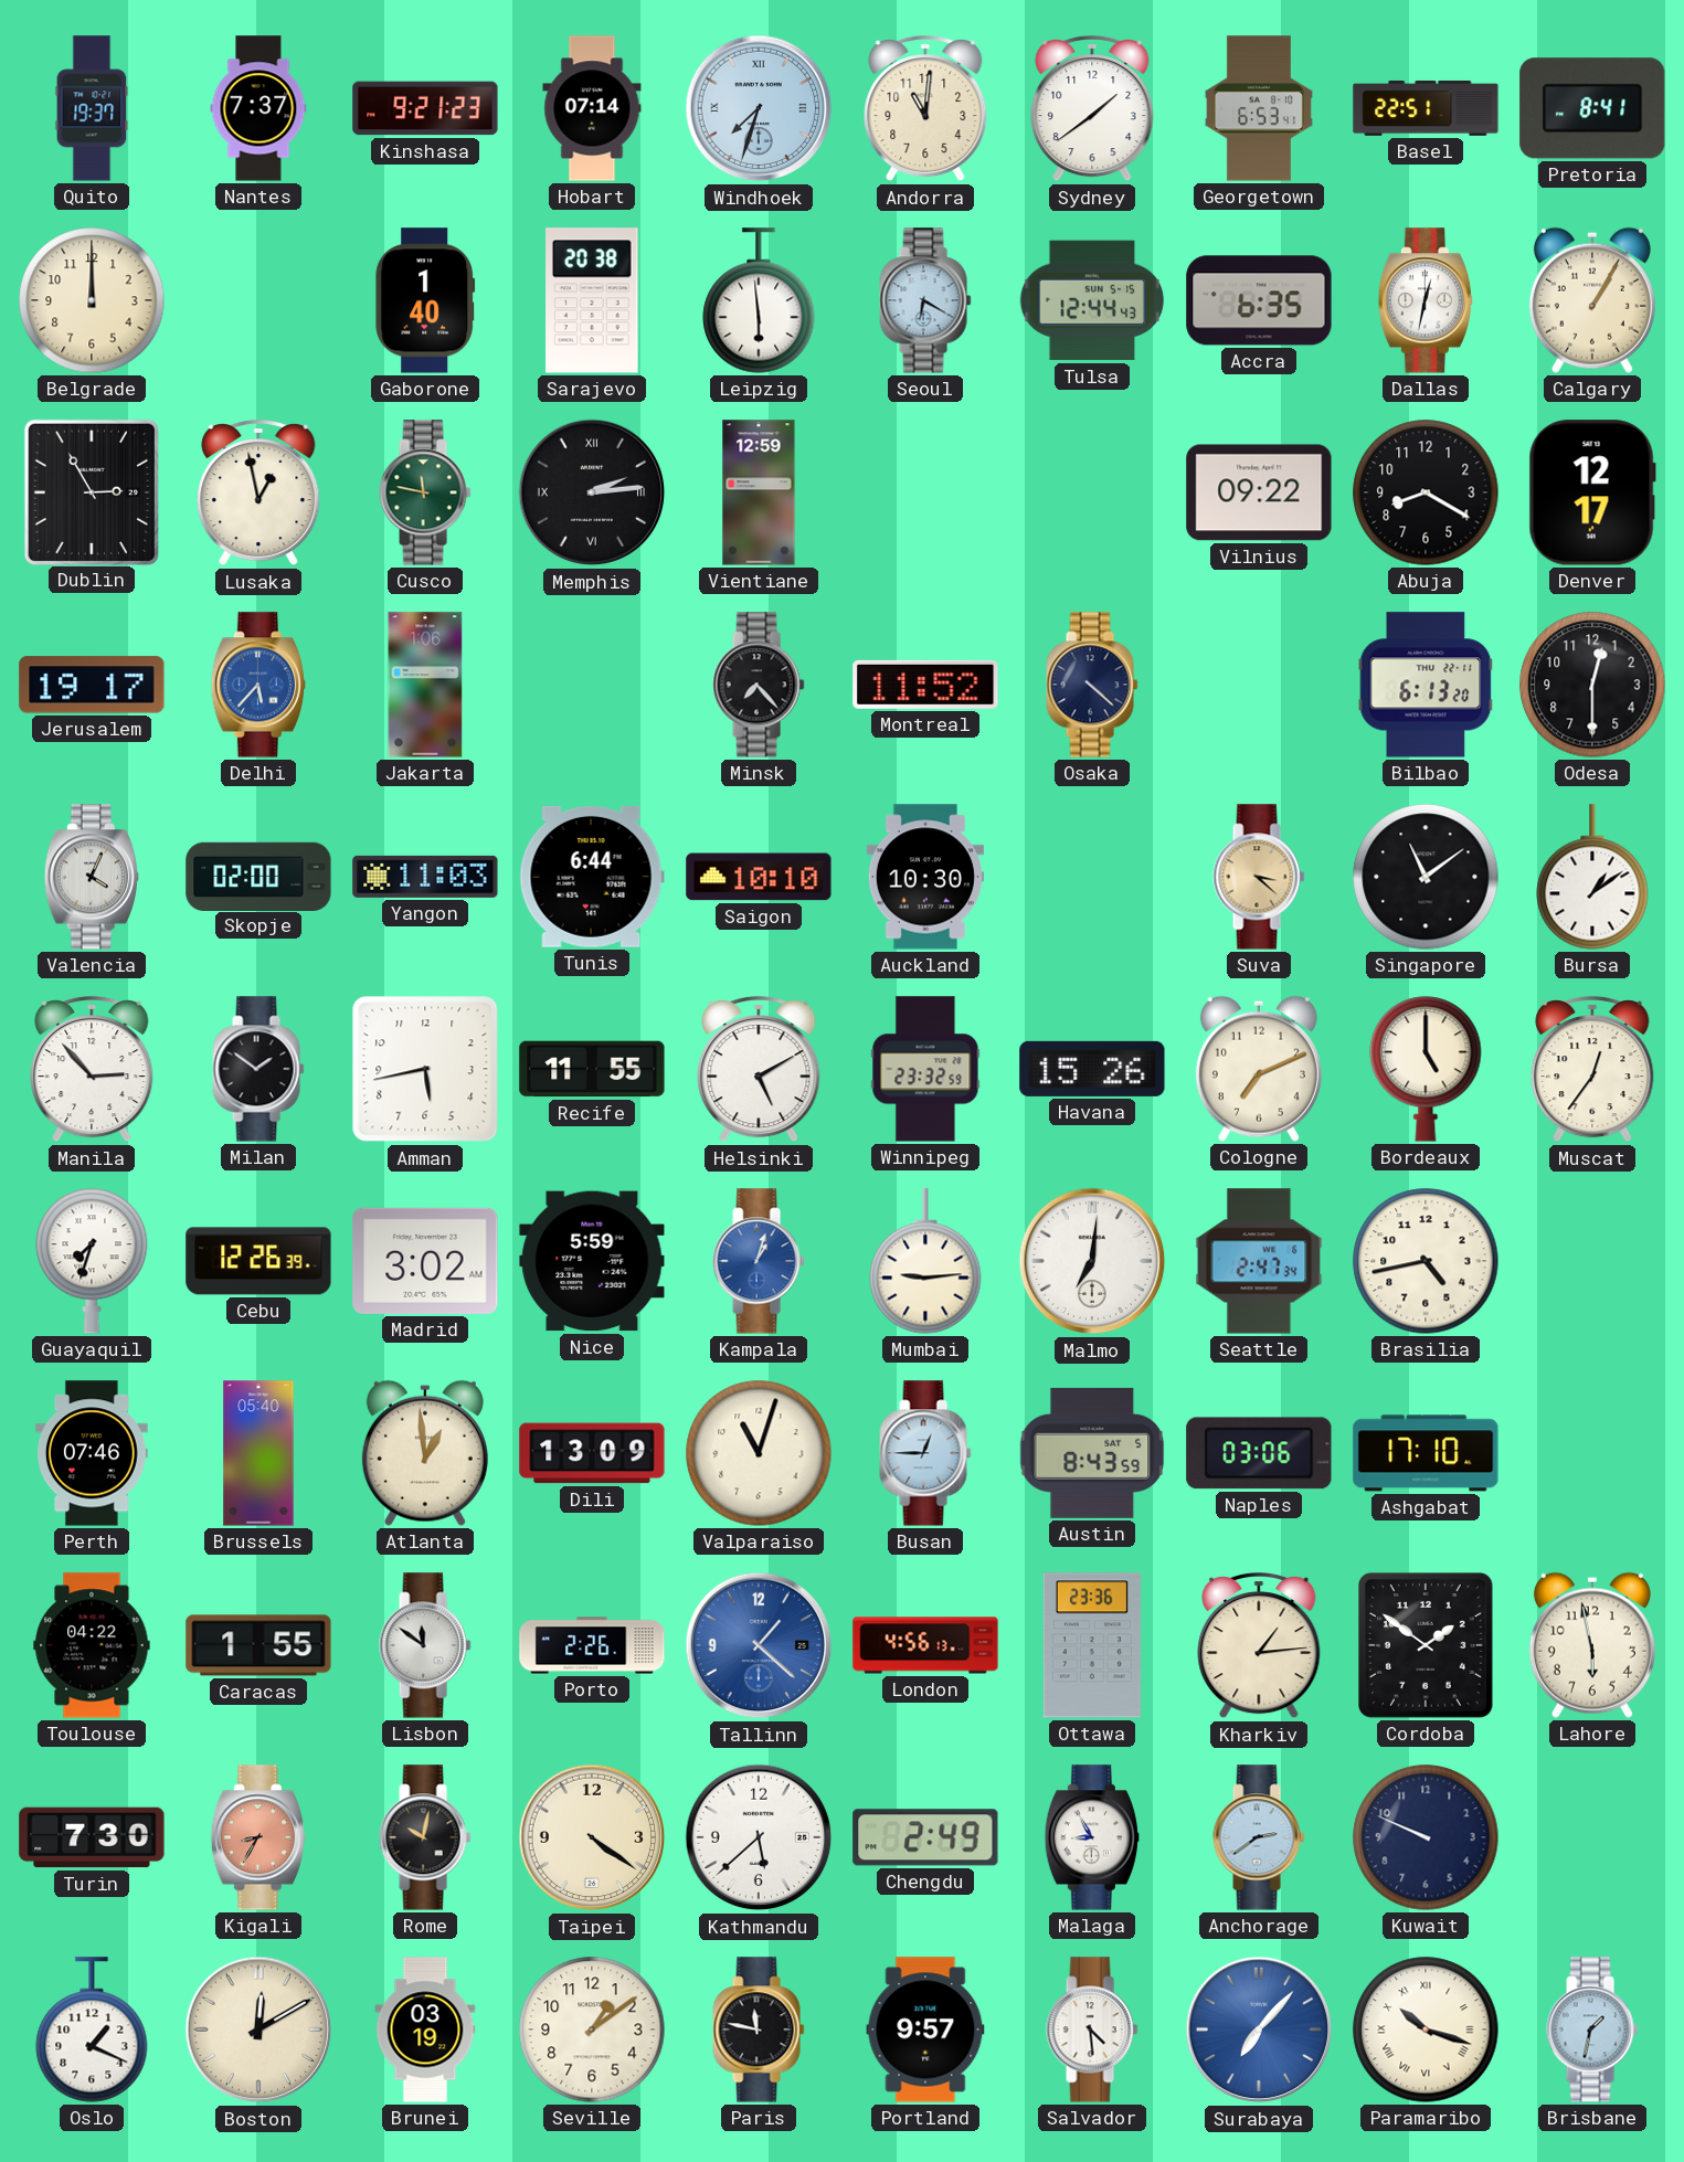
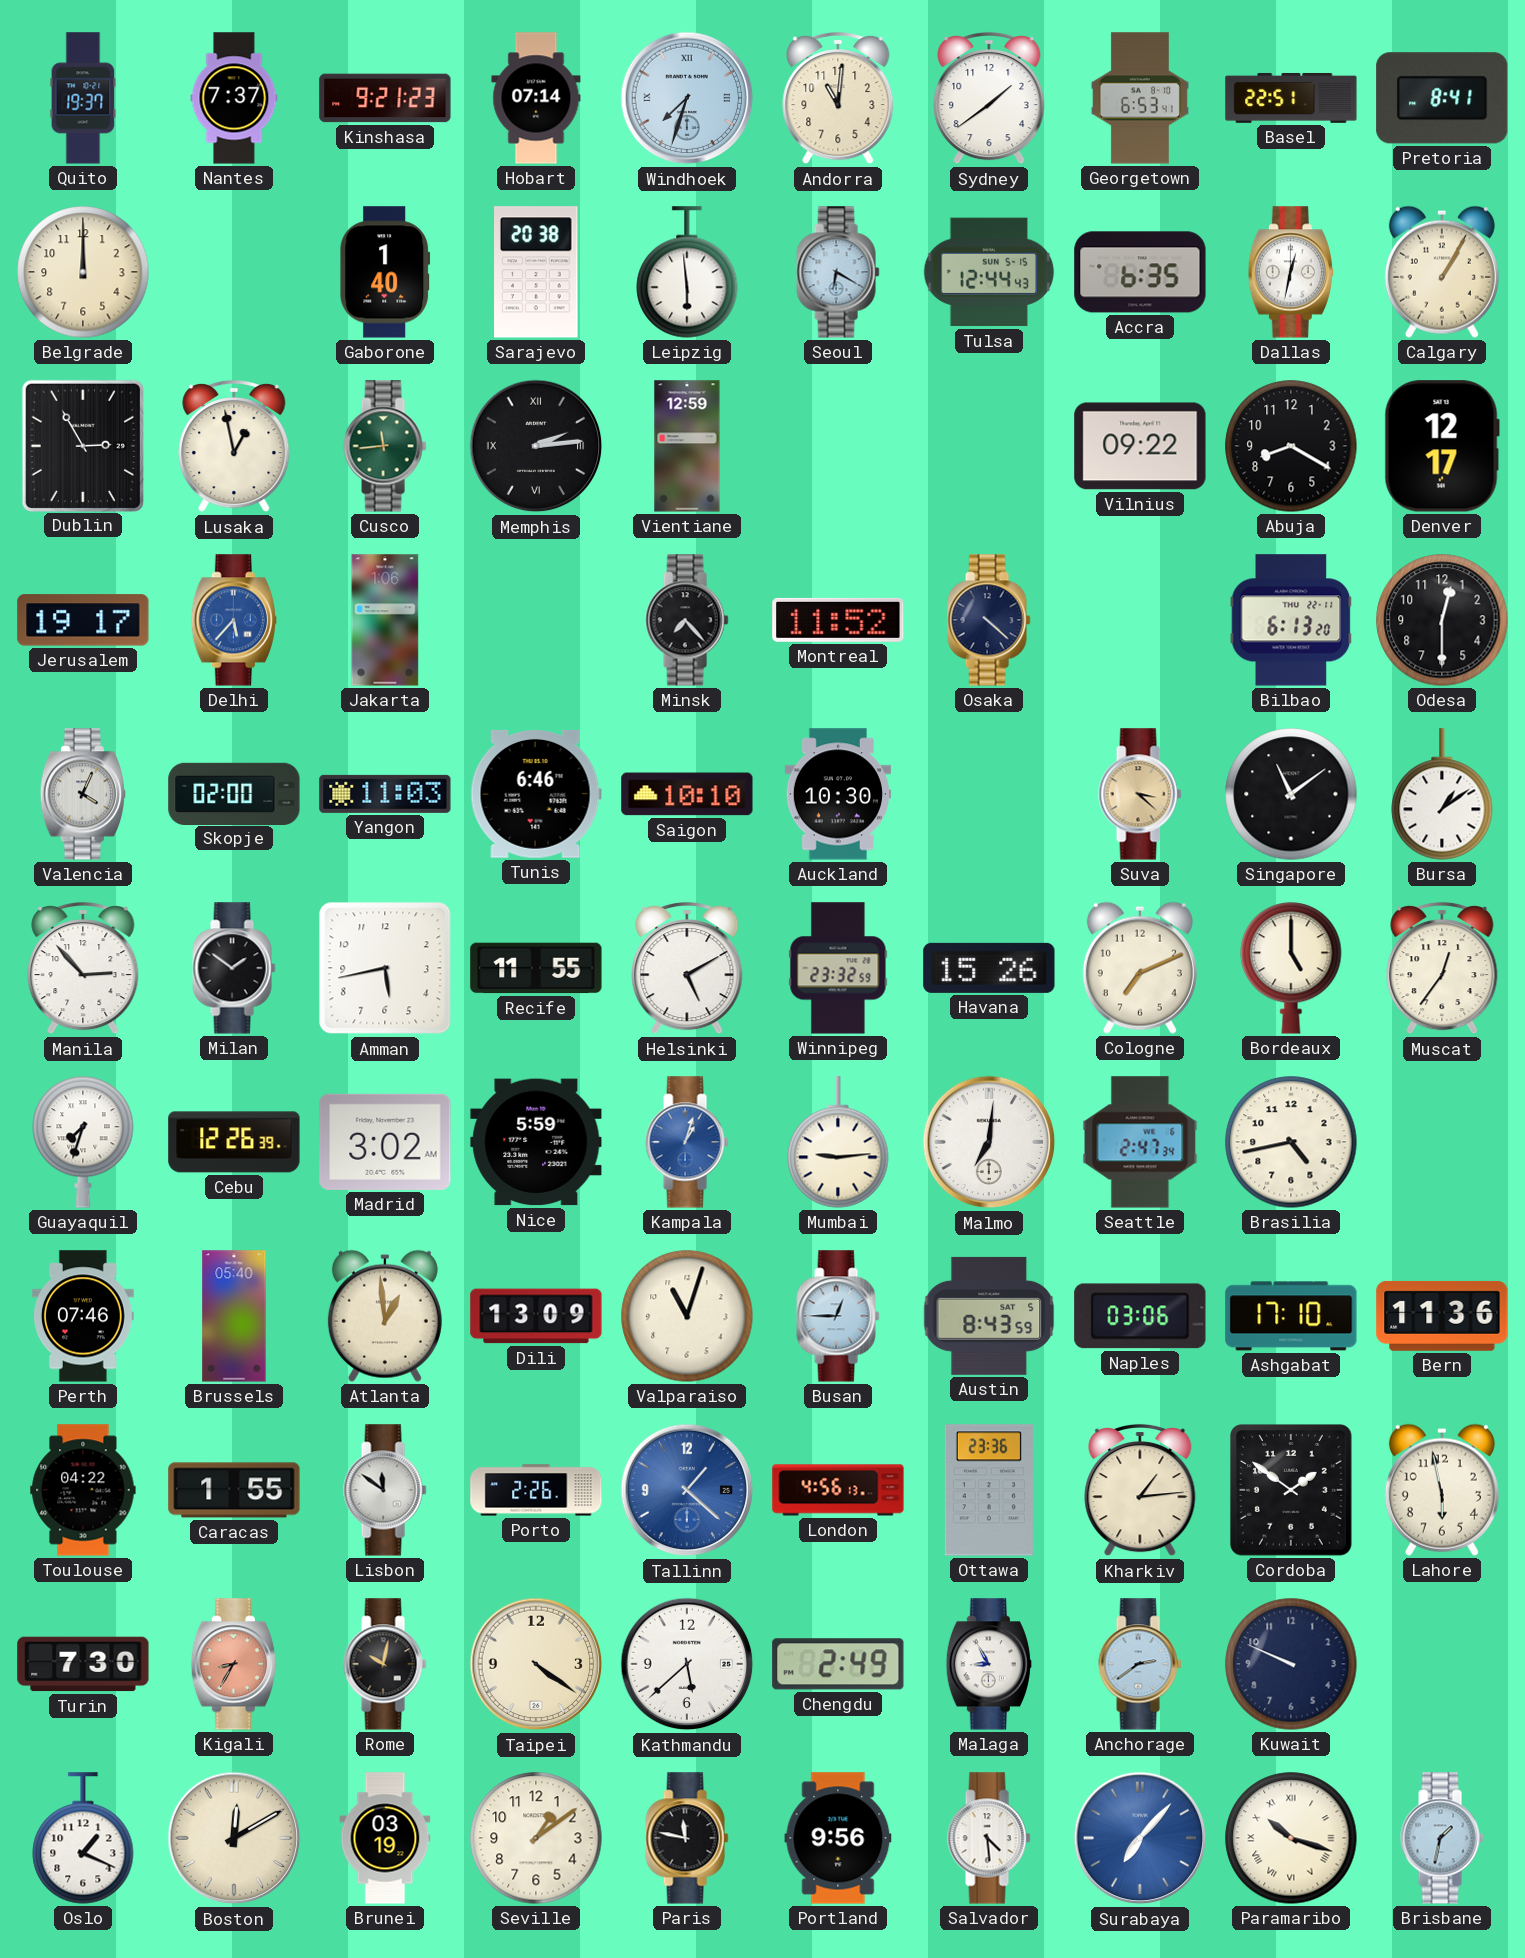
Cusco: 11:47 -> 11:44 (385, 446)
Tunis: 6:44 -> 6:46 (536, 794)
Bern: none -> 11:36 (1442, 1316)
Portland: 9:57 -> 9:56 (838, 1838)
